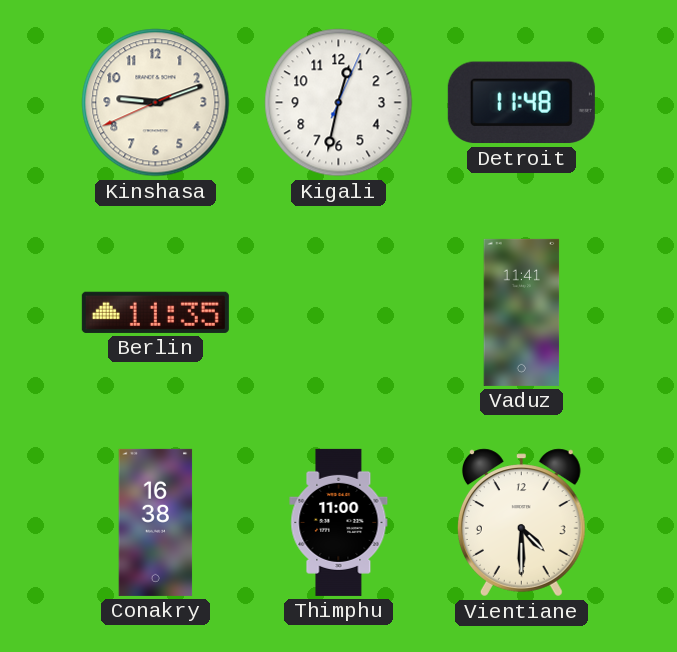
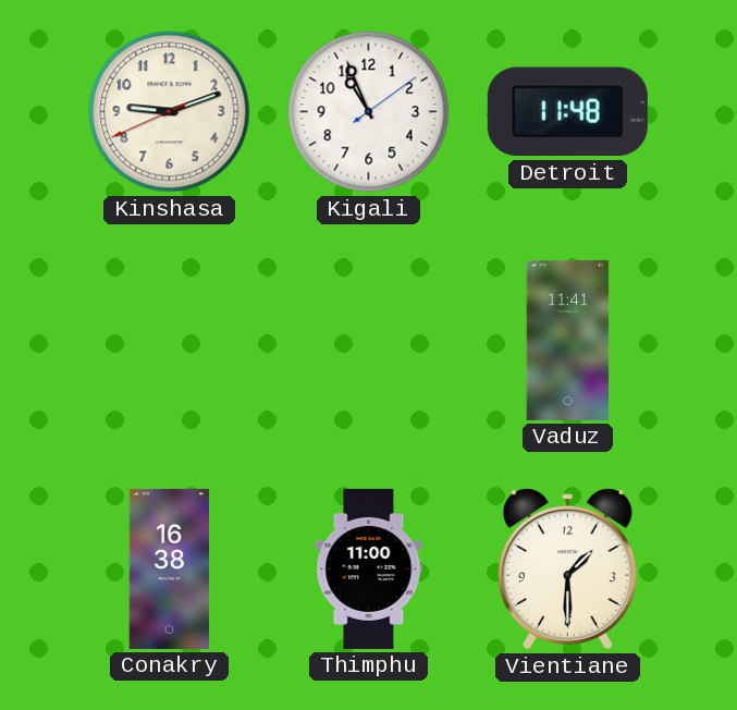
Kigali: 12:32 -> 10:56 (369, 112)
Berlin: 11:35 -> none (155, 312)
Vientiane: 4:30 -> 1:30 (567, 570)
